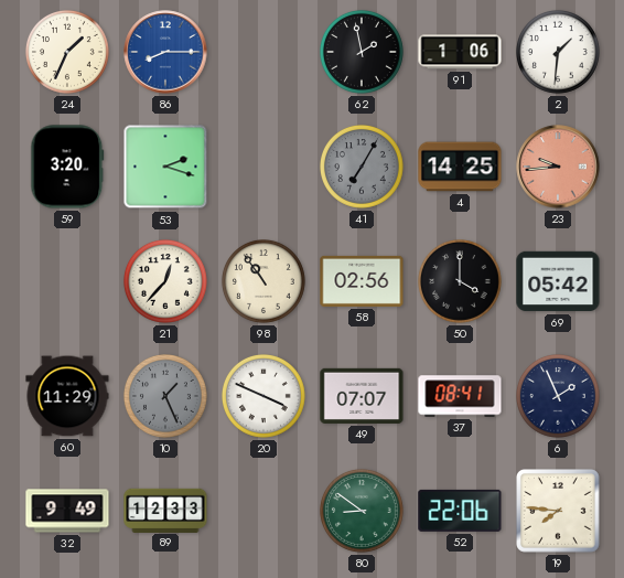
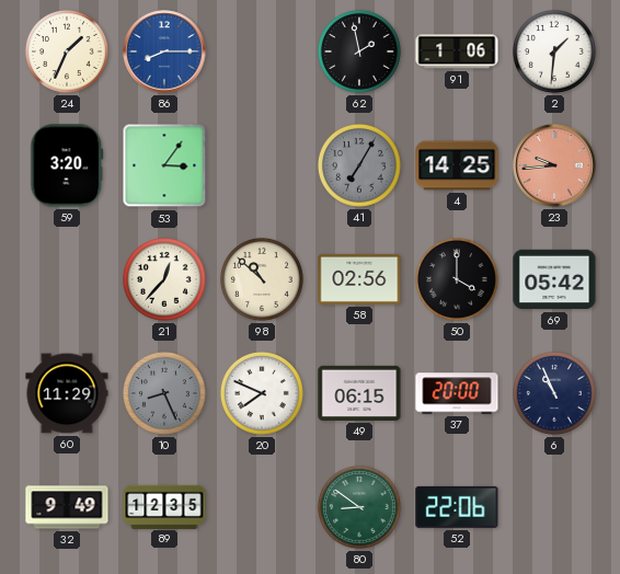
53: 2:18 -> 3:06 (164, 165)
98: 10:54 -> 10:52 (262, 280)
10: 1:26 -> 8:26 (164, 394)
20: 3:49 -> 7:49 (262, 394)
49: 07:07 -> 06:15 (359, 393)
37: 08:41 -> 20:00 (457, 393)
6: 1:56 -> 10:56 (554, 394)
89: 12:33 -> 12:35 (164, 506)
19: 7:46 -> none (559, 512)
